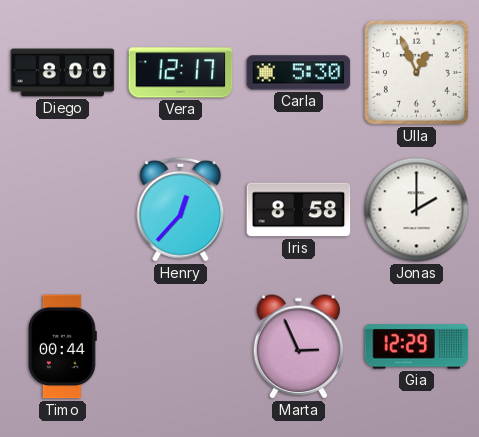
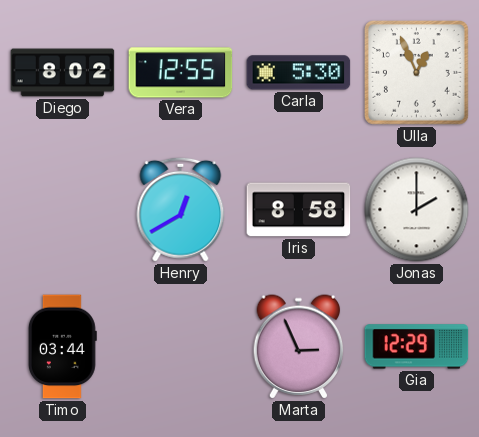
Diego: 8:00 -> 8:02 (63, 73)
Vera: 12:17 -> 12:55 (181, 73)
Henry: 12:37 -> 12:40 (181, 209)
Timo: 00:44 -> 03:44 (62, 347)
